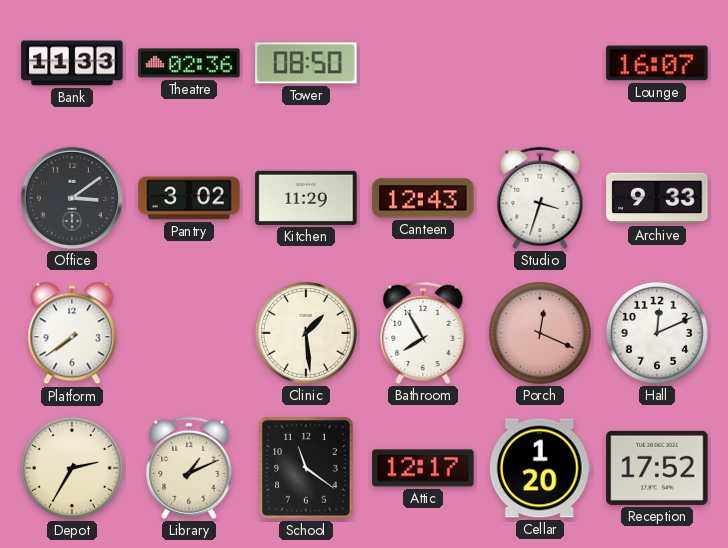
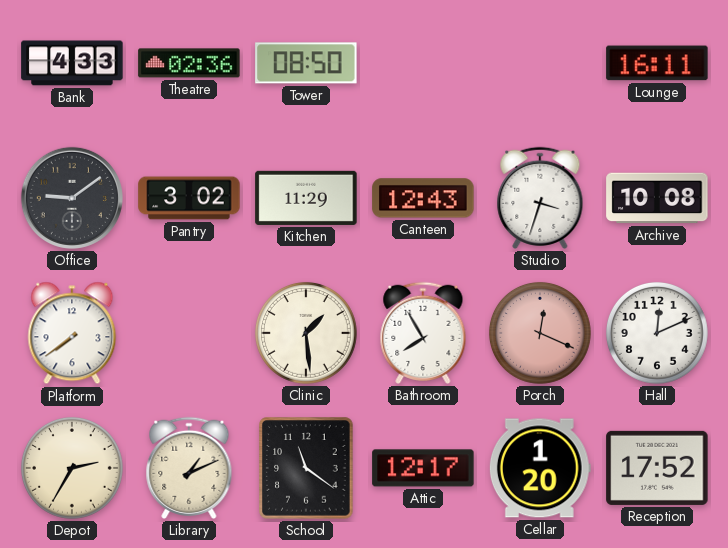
Bank: 11:33 -> 4:33 (72, 63)
Lounge: 16:07 -> 16:11 (657, 63)
Office: 3:09 -> 9:09 (72, 198)
Archive: 9:33 -> 10:08 (657, 198)
